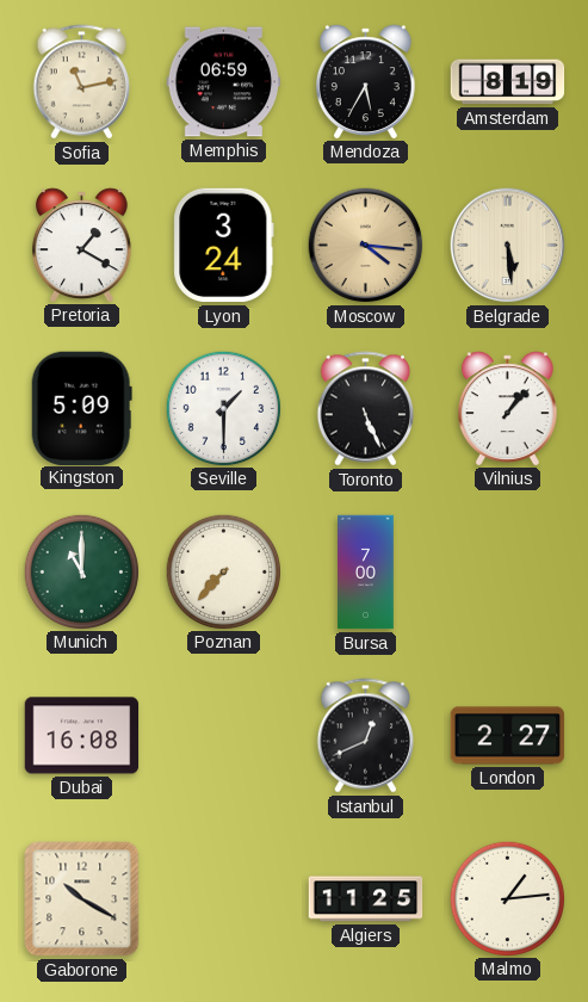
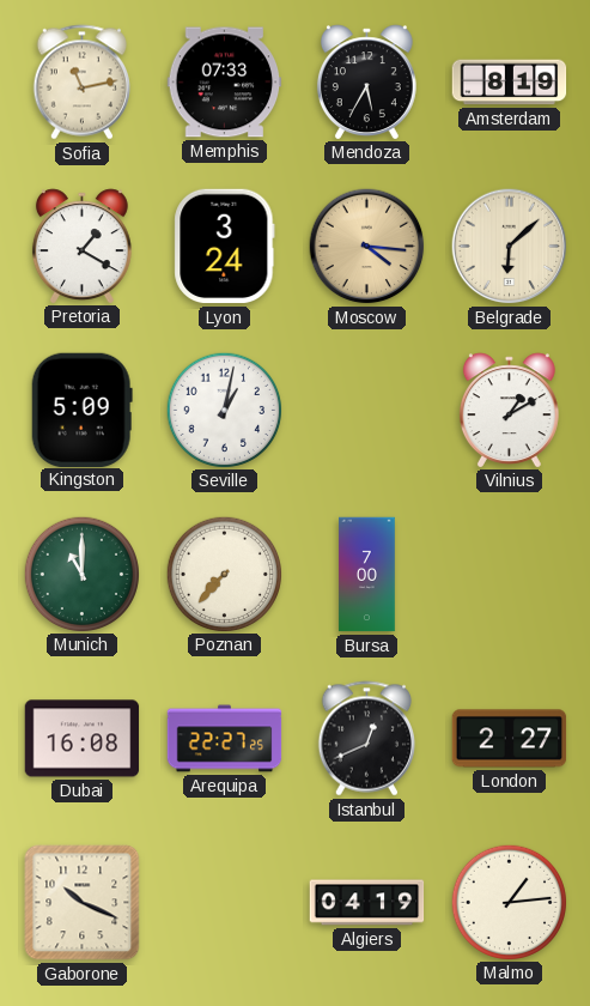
Memphis: 06:59 -> 07:33 (225, 83)
Belgrade: 5:29 -> 6:08 (510, 247)
Seville: 1:30 -> 1:02 (224, 410)
Toronto: 5:26 -> none (365, 409)
Vilnius: 1:07 -> 1:10 (509, 410)
Arequipa: none -> 22:27 (225, 739)
Gaborone: 10:20 -> 10:19 (83, 903)
Algiers: 11:25 -> 04:19 (367, 903)
